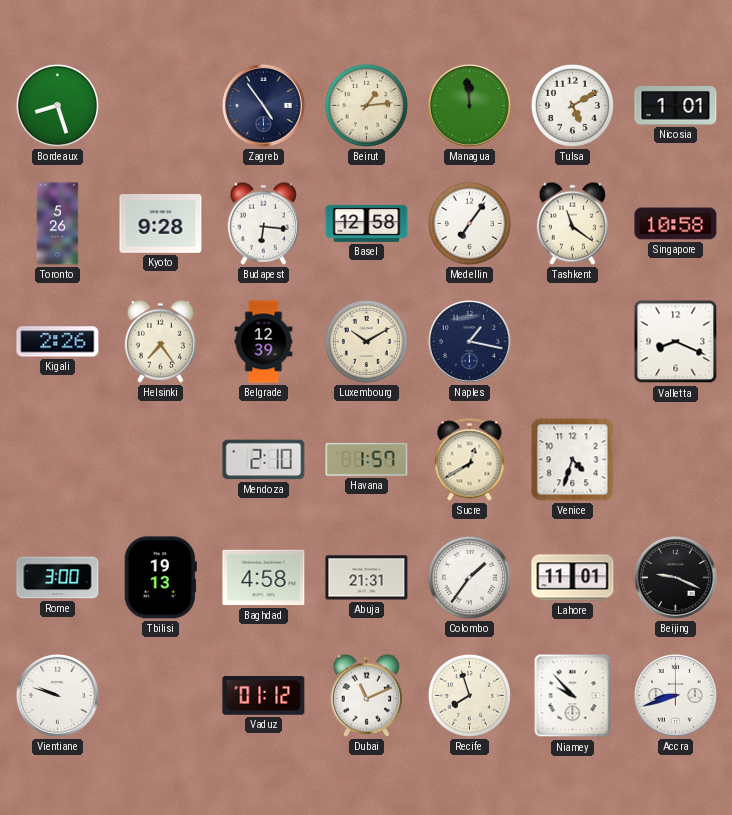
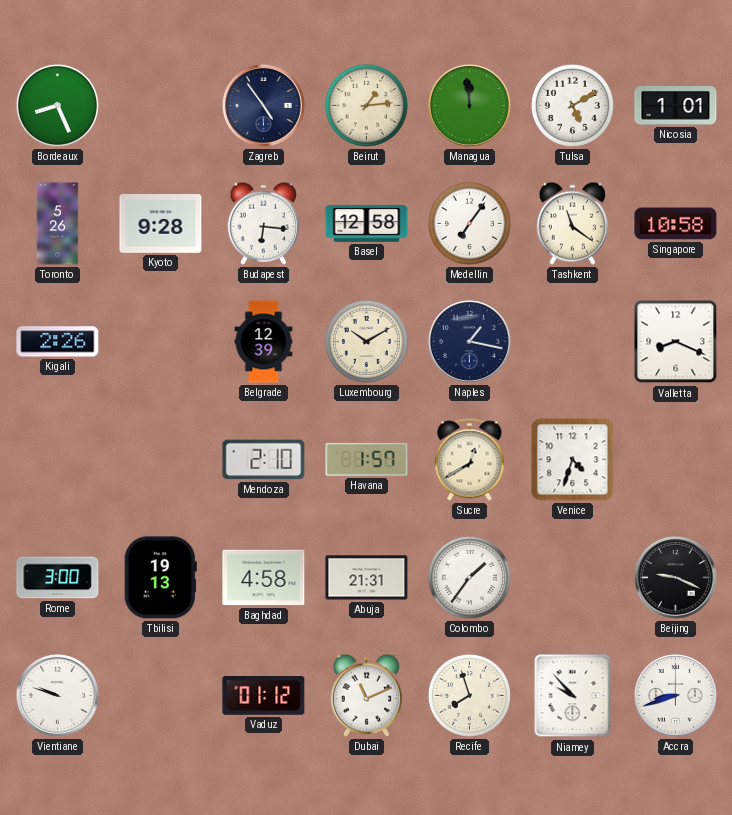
Bordeaux: 8:27 -> 8:26 (57, 105)
Helsinki: 7:24 -> none (160, 341)
Lahore: 11:01 -> none (573, 578)
